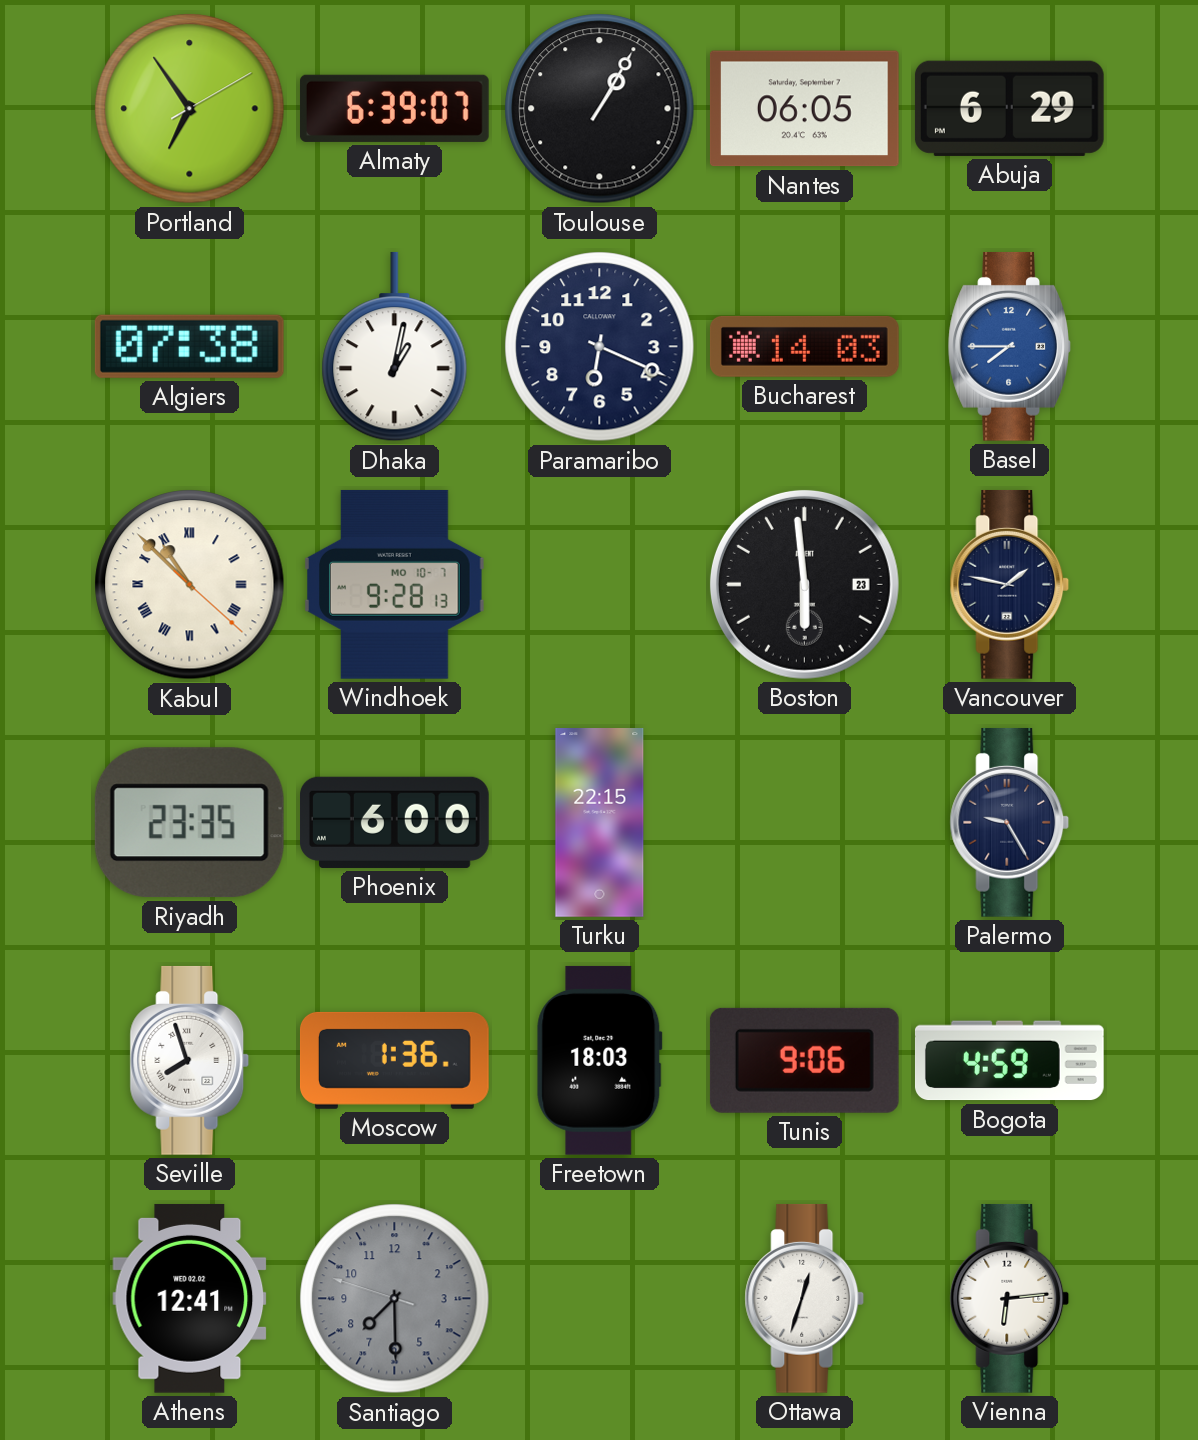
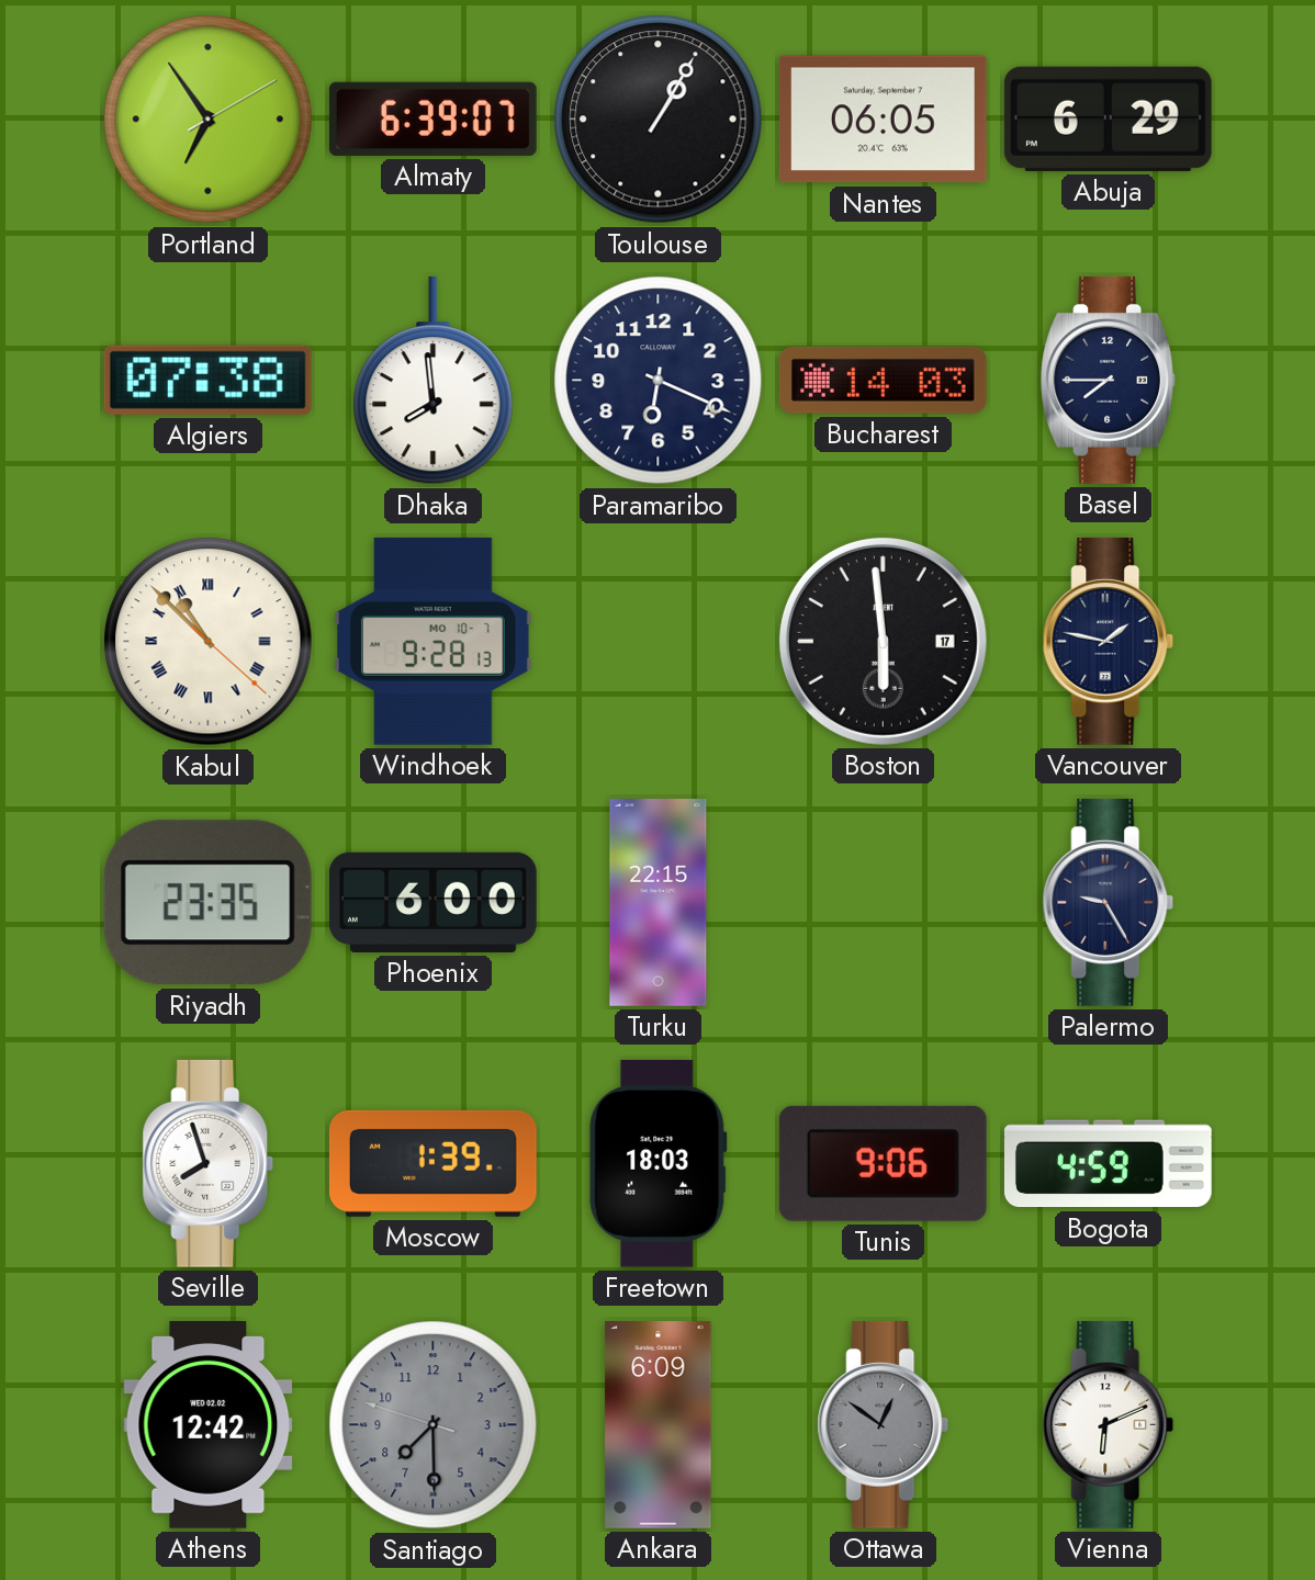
Dhaka: 1:02 -> 7:59 (434, 381)
Basel dial: blue -> navy (1108, 380)
Boston date: 23 -> 17 (883, 641)
Moscow: 1:36 -> 1:39 (434, 1163)
Athens: 12:41 -> 12:42 (209, 1424)
Ankara: none -> 6:09 (659, 1425)
Ottawa: 12:33 -> 12:51 (884, 1424)
Ottawa dial: white -> grey (884, 1424)
Vienna: 6:14 -> 6:11 (1109, 1424)
